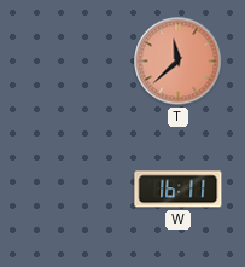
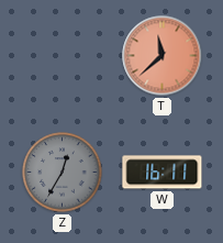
Z: none -> 12:35 (63, 173)
